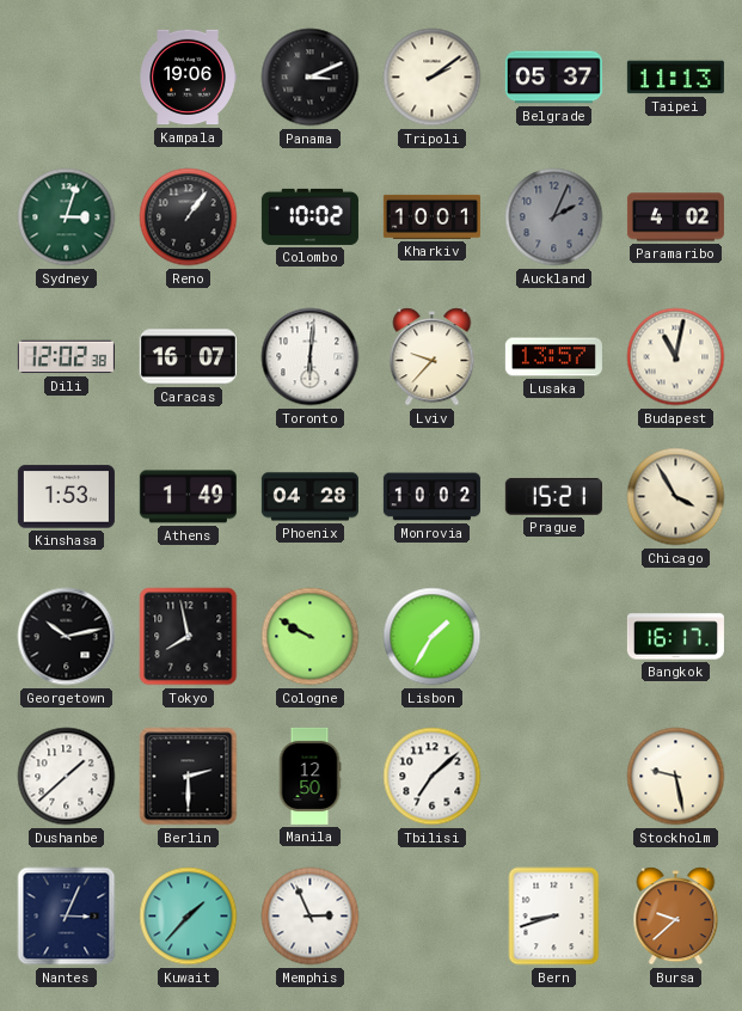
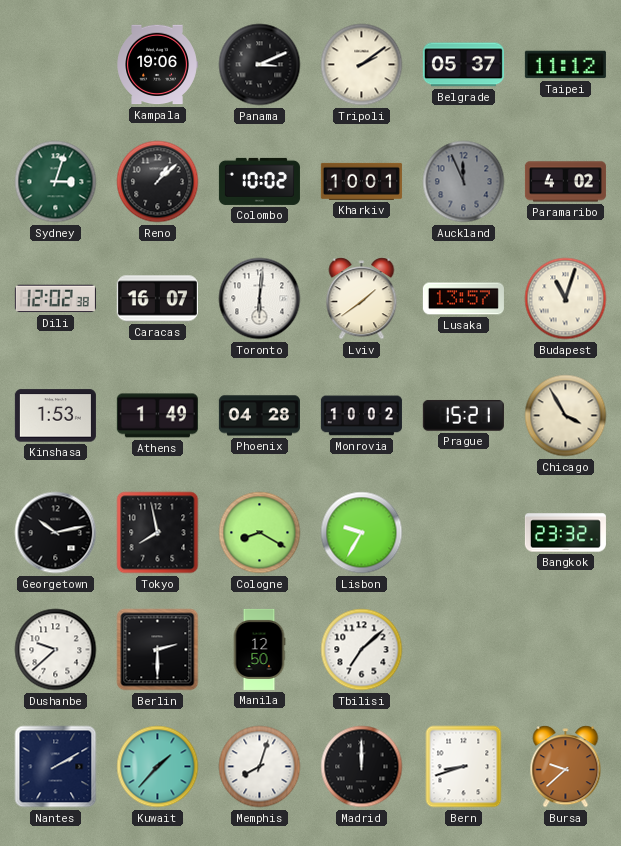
Taipei: 11:13 -> 11:12 (565, 65)
Reno: 1:06 -> 1:08 (158, 182)
Auckland: 2:04 -> 11:56 (464, 182)
Lviv: 9:37 -> 1:39 (362, 299)
Budapest: 11:02 -> 11:03 (566, 299)
Cologne: 9:50 -> 8:20 (260, 533)
Lisbon: 1:35 -> 9:35 (362, 533)
Bangkok: 16:17 -> 23:32 (565, 533)
Dushanbe: 1:38 -> 9:38 (56, 650)
Stockholm: 9:28 -> none (676, 777)
Nantes: 3:04 -> 2:10 (56, 767)
Memphis: 2:56 -> 8:03 (260, 767)
Madrid: none -> 12:00 (362, 767)
